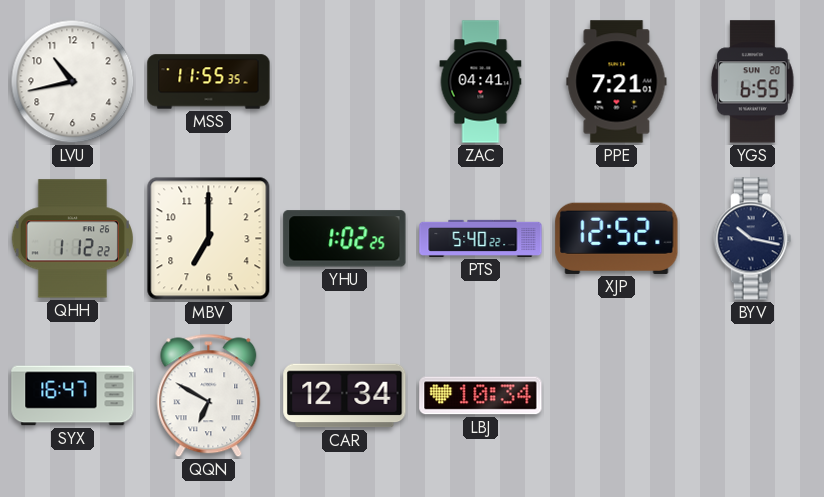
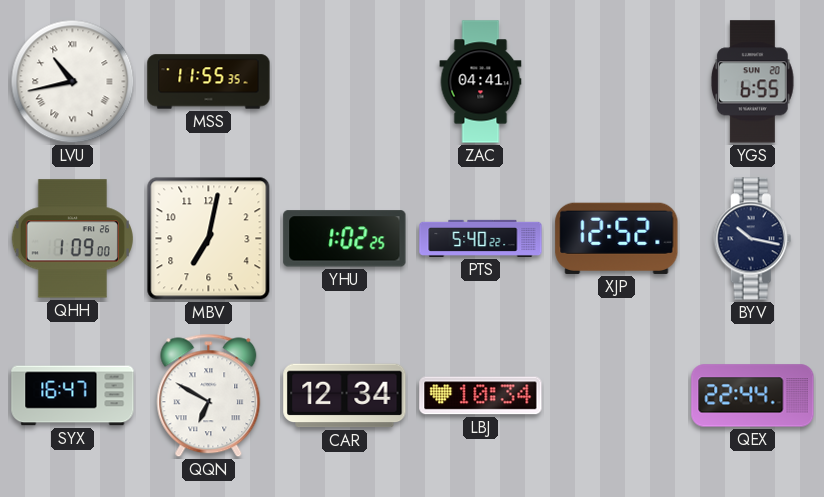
LVU numerals: Arabic -> Roman (73, 82)
PPE: 7:21 -> none (617, 82)
QHH: 1:12 -> 1:09 (72, 239)
MBV: 7:00 -> 7:02 (209, 239)
QEX: none -> 22:44 (753, 396)
